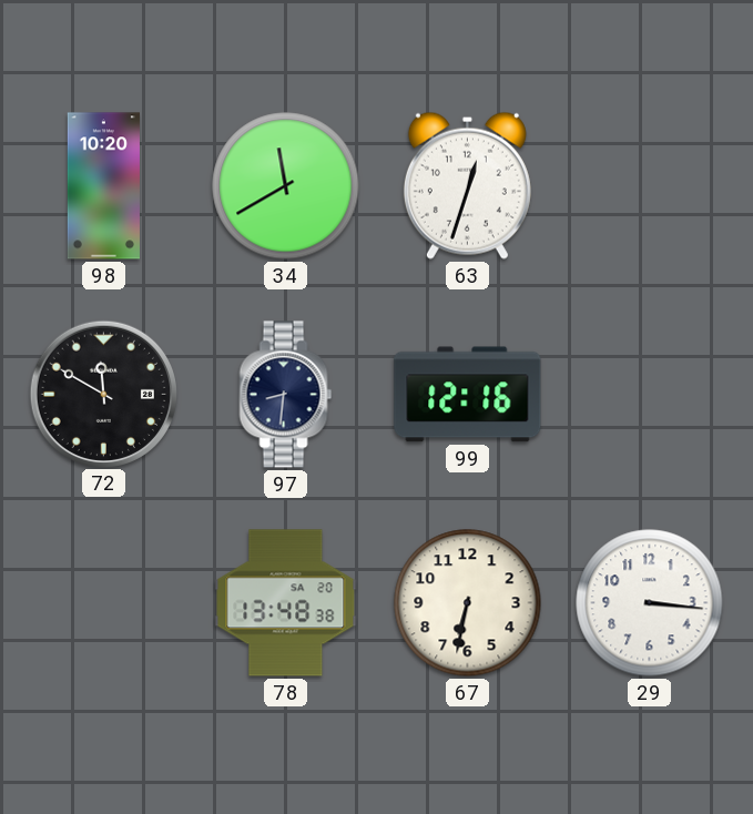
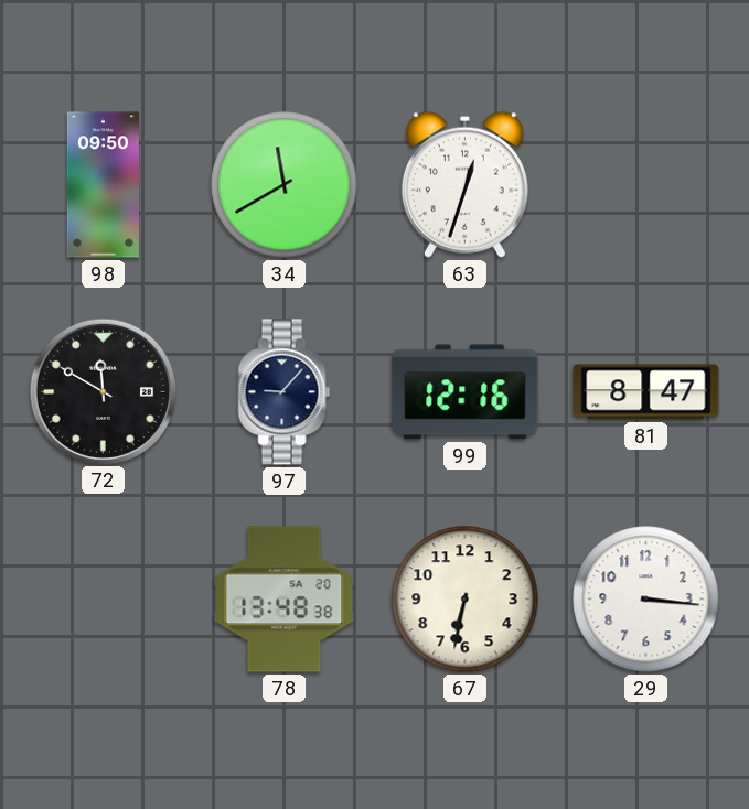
98: 10:20 -> 09:50 (103, 185)
97: 8:31 -> 9:07 (285, 392)
81: none -> 8:47 (646, 392)
